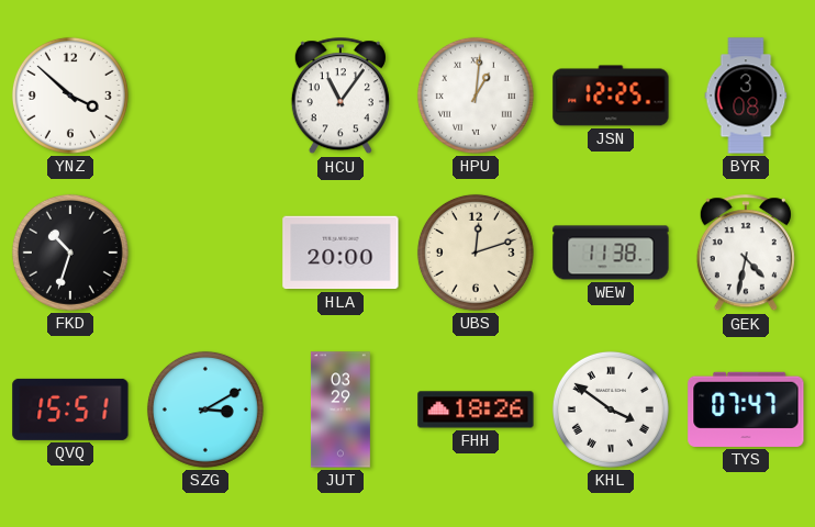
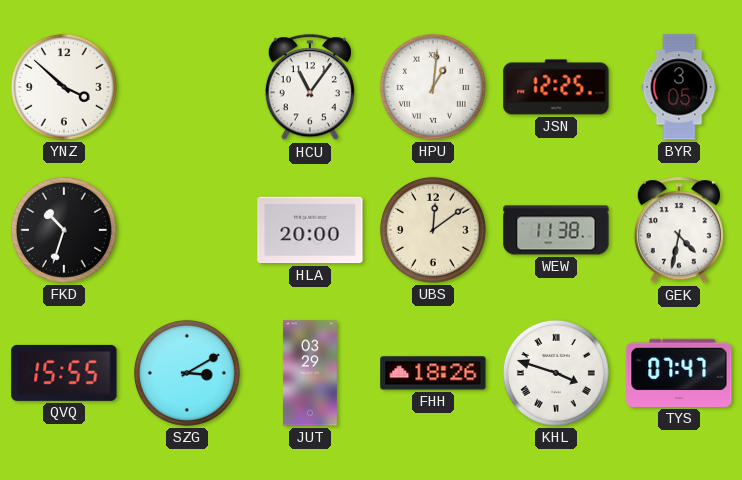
BYR: 3:08 -> 3:05 (679, 87)
UBS: 12:12 -> 12:09 (433, 230)
QVQ: 15:51 -> 15:55 (64, 373)
KHL: 3:51 -> 3:48 (556, 373)
